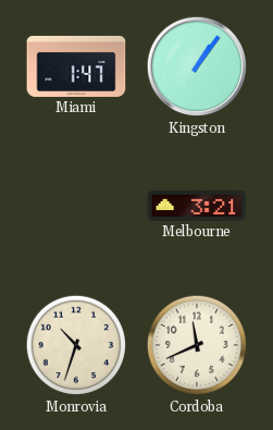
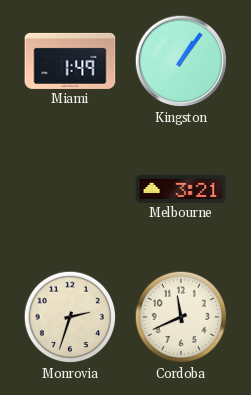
Miami: 1:47 -> 1:49 (70, 61)
Monrovia: 10:33 -> 2:33 (70, 317)
